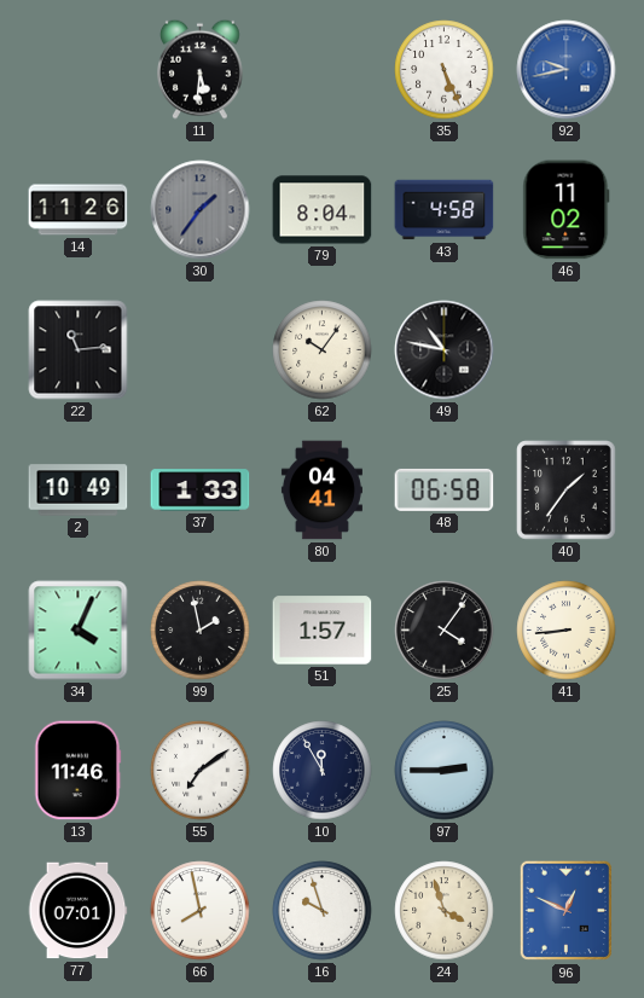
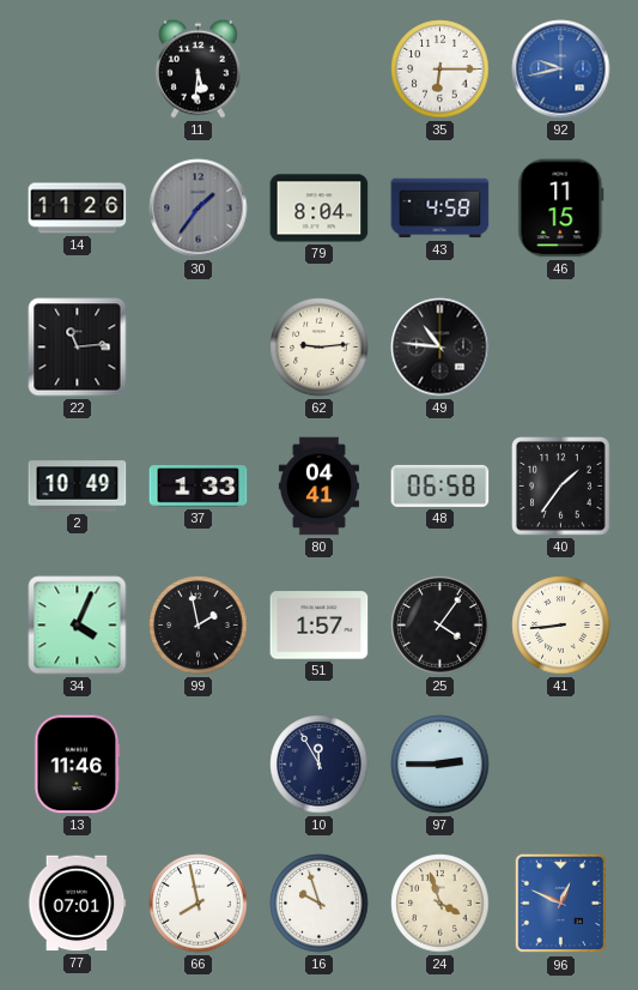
35: 5:26 -> 6:15 (440, 70)
46: 11:02 -> 11:15 (561, 209)
62: 10:06 -> 9:14 (320, 348)
49: 10:47 -> 10:46 (440, 348)
55: 7:09 -> none (201, 771)
